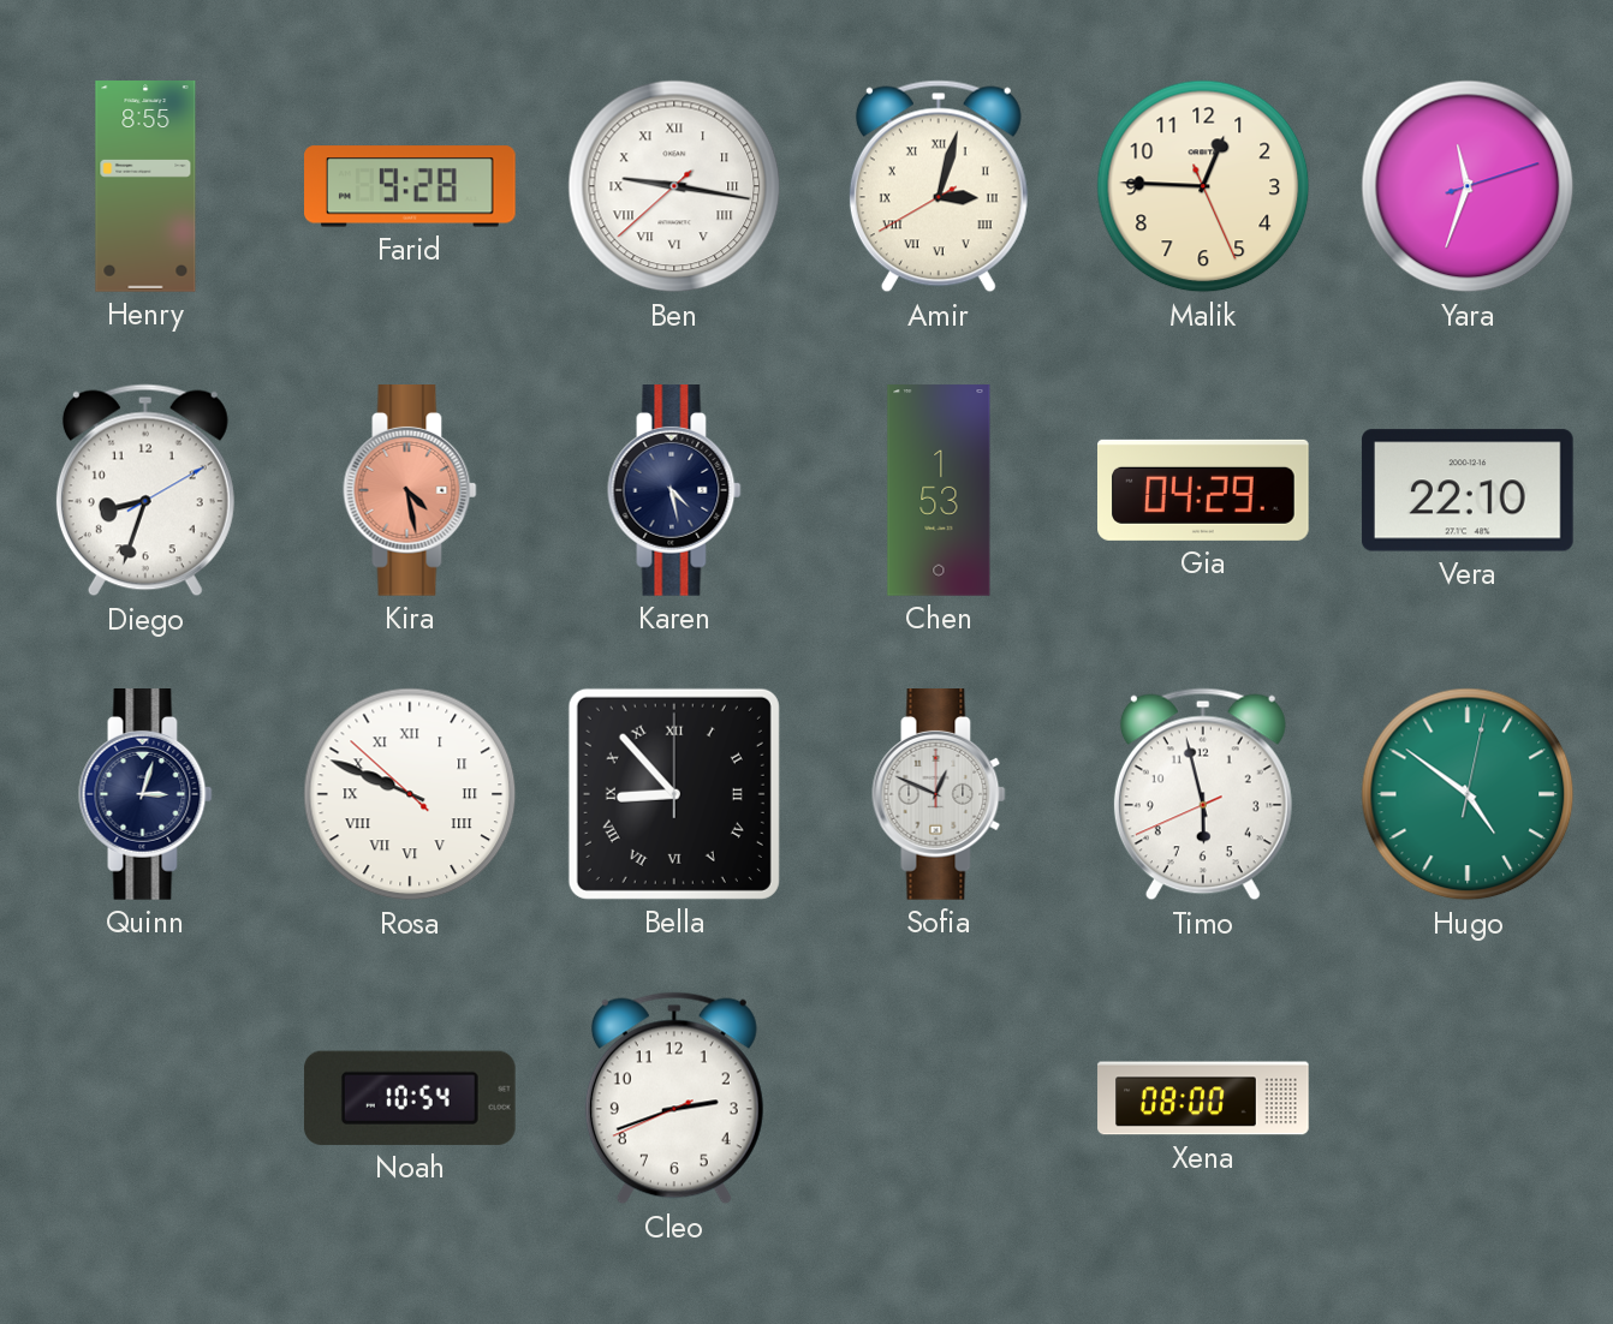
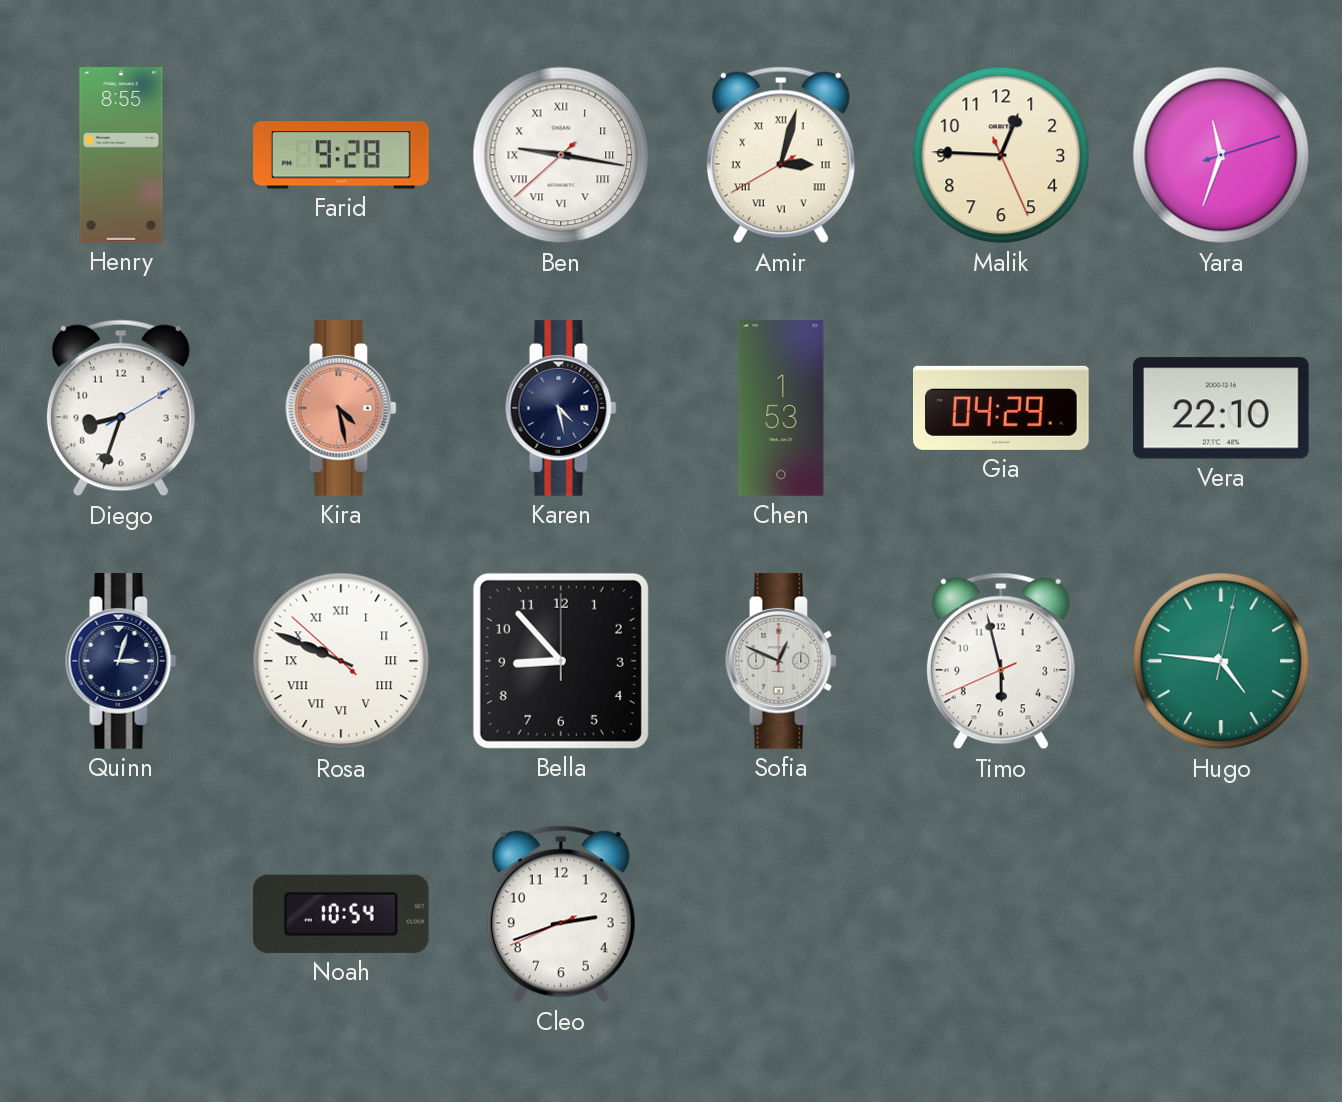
Bella numerals: Roman -> Arabic (561, 661)
Hugo: 4:51 -> 4:46 (1221, 661)
Xena: 08:00 -> none (1203, 1098)
